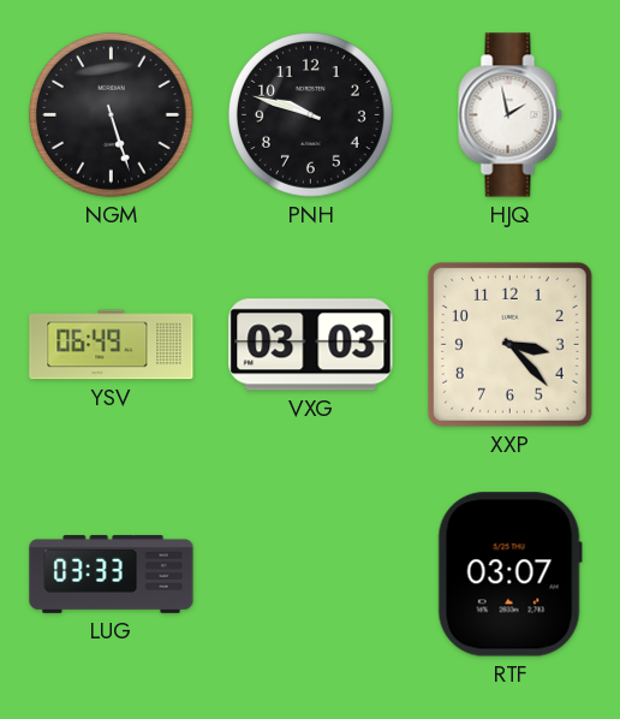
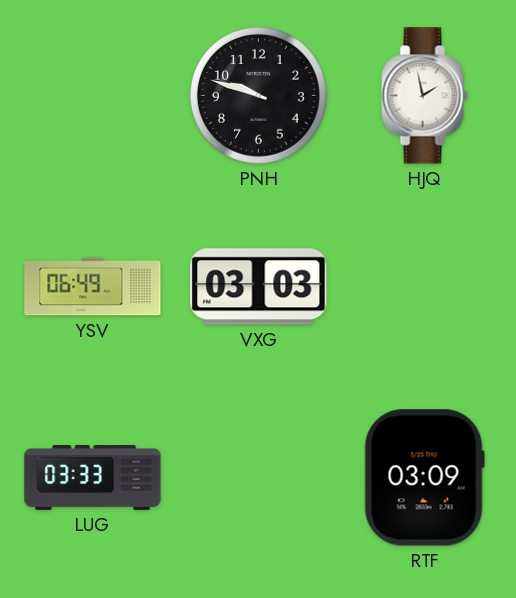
NGM: 5:27 -> none (111, 114)
XXP: 3:23 -> none (509, 344)
RTF: 03:07 -> 03:09 (424, 478)
